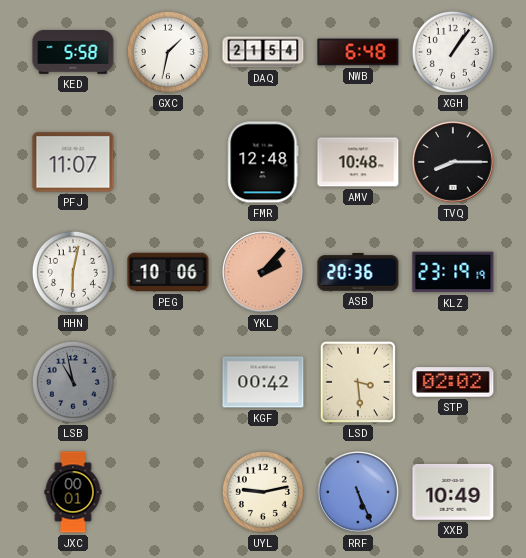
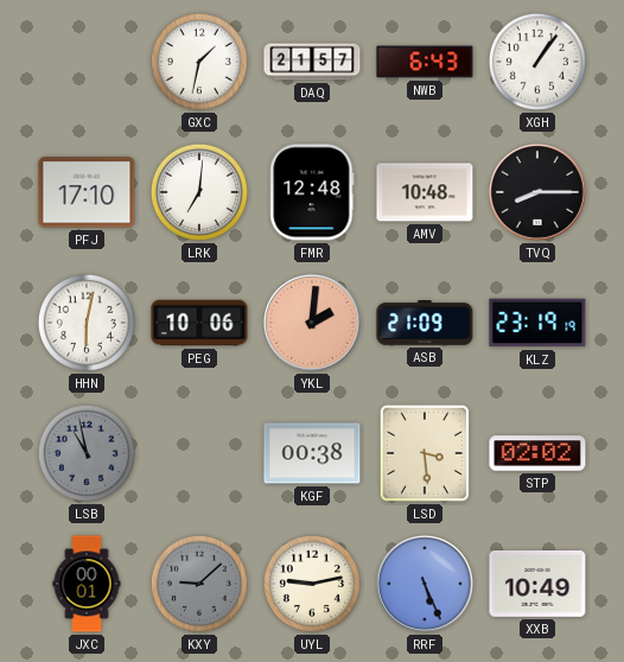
KED: 5:58 -> none (73, 53)
DAQ: 21:54 -> 21:57 (312, 62)
NWB: 6:48 -> 6:43 (425, 62)
PFJ: 11:07 -> 17:10 (87, 192)
LRK: none -> 7:01 (199, 192)
YKL: 2:07 -> 2:01 (313, 324)
ASB: 20:36 -> 21:09 (425, 324)
KGF: 00:42 -> 00:38 (312, 453)
KXY: none -> 9:08 (199, 584)
